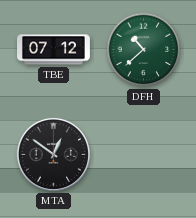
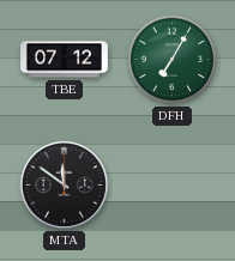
DFH: 10:38 -> 7:05 (173, 60)
MTA: 12:51 -> 11:51 (64, 184)
